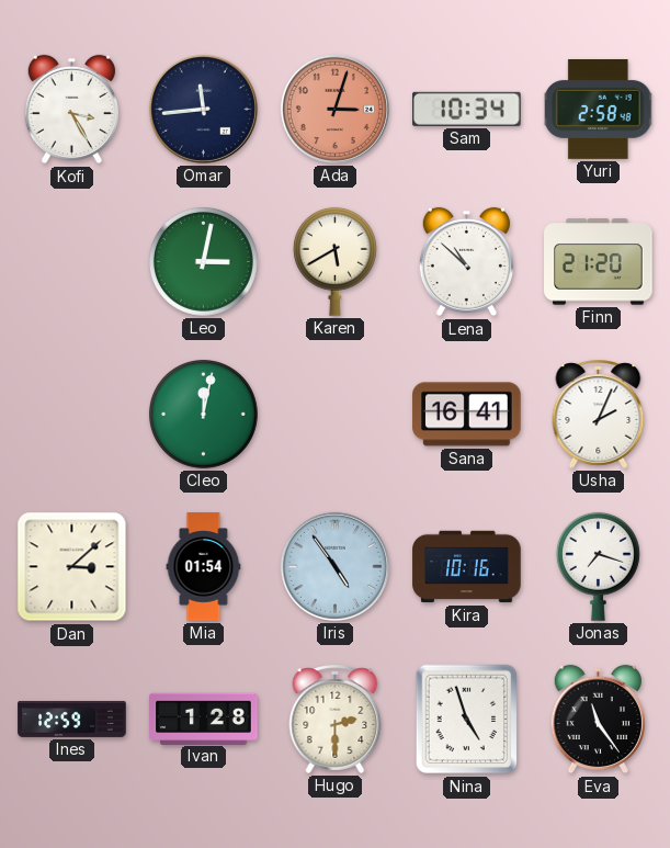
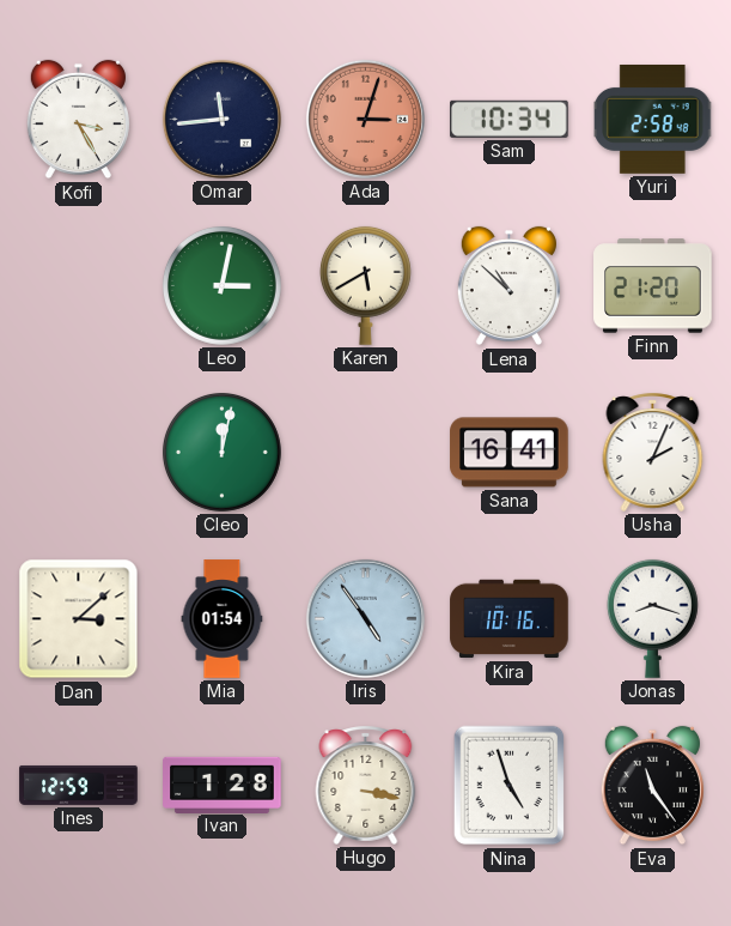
Jonas: 7:18 -> 8:18 (652, 618)
Hugo: 2:30 -> 3:17 (366, 785)
